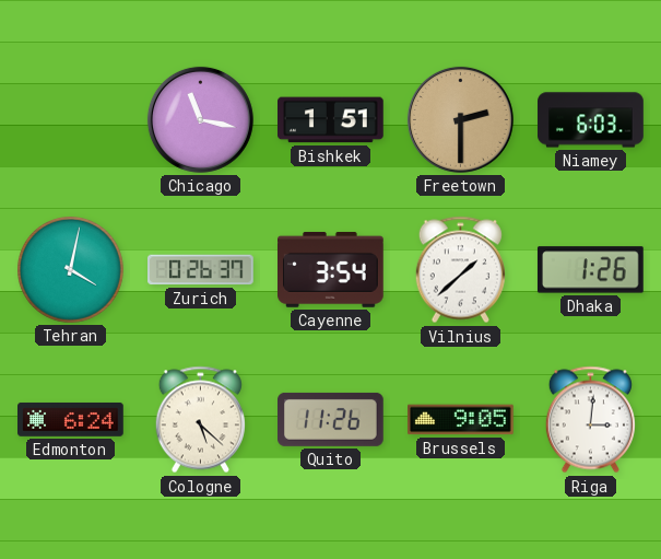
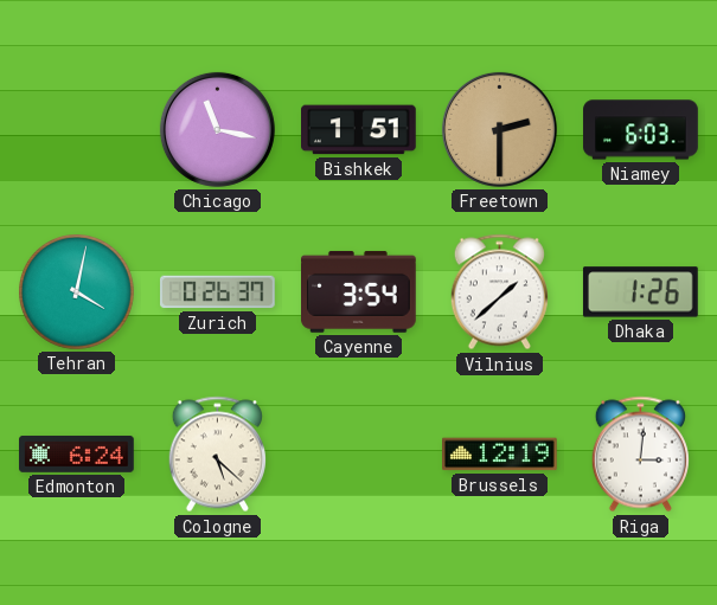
Quito: 11:26 -> none (331, 419)
Brussels: 9:05 -> 12:19 (500, 455)
